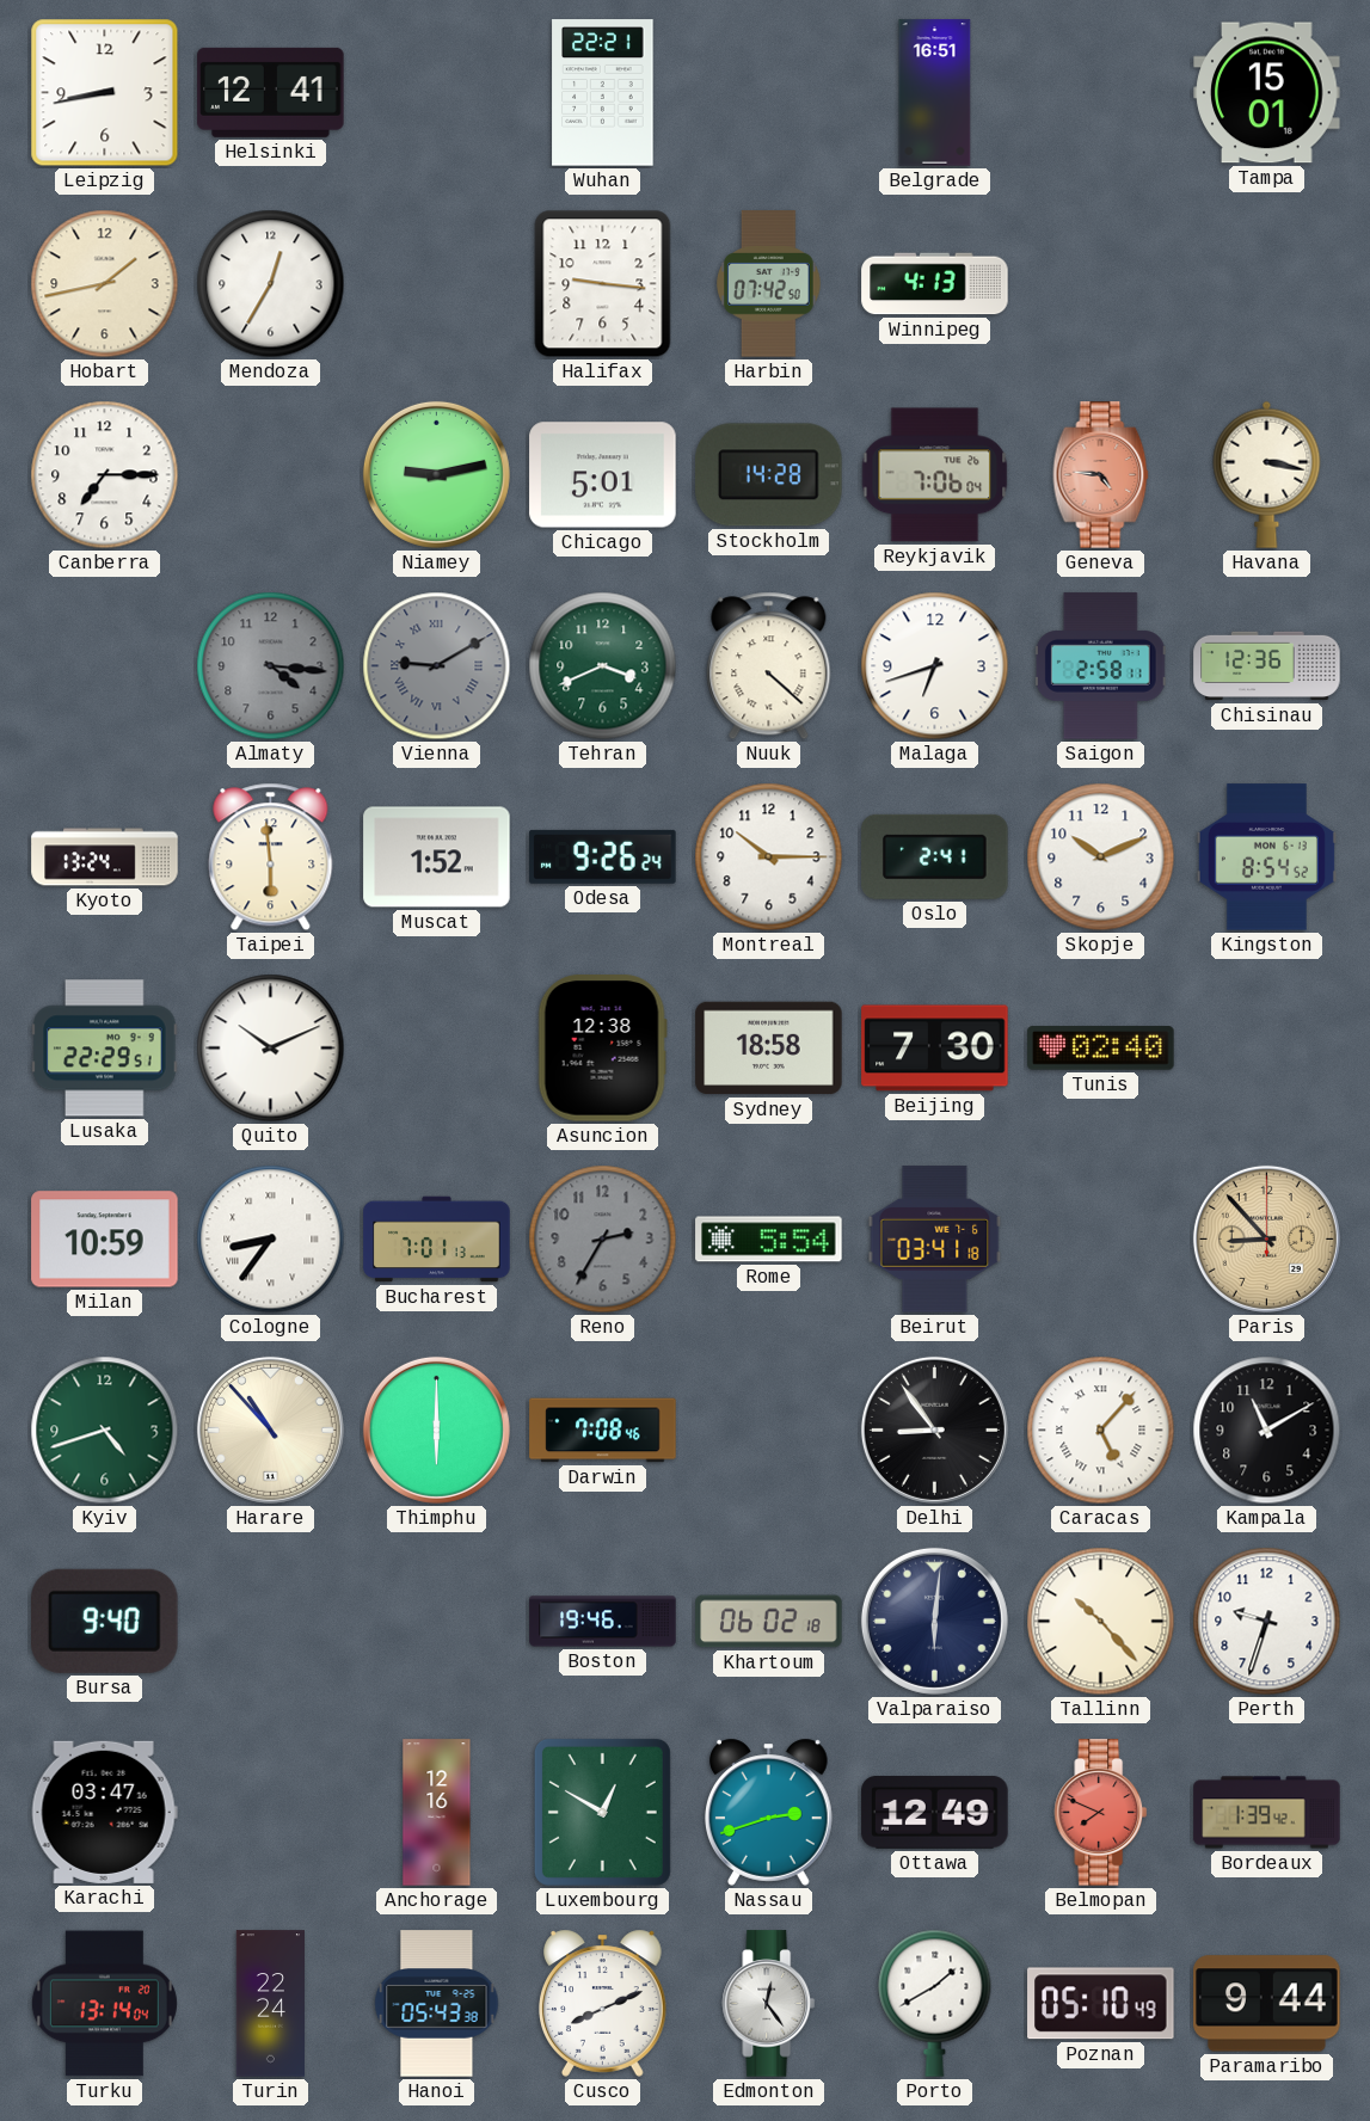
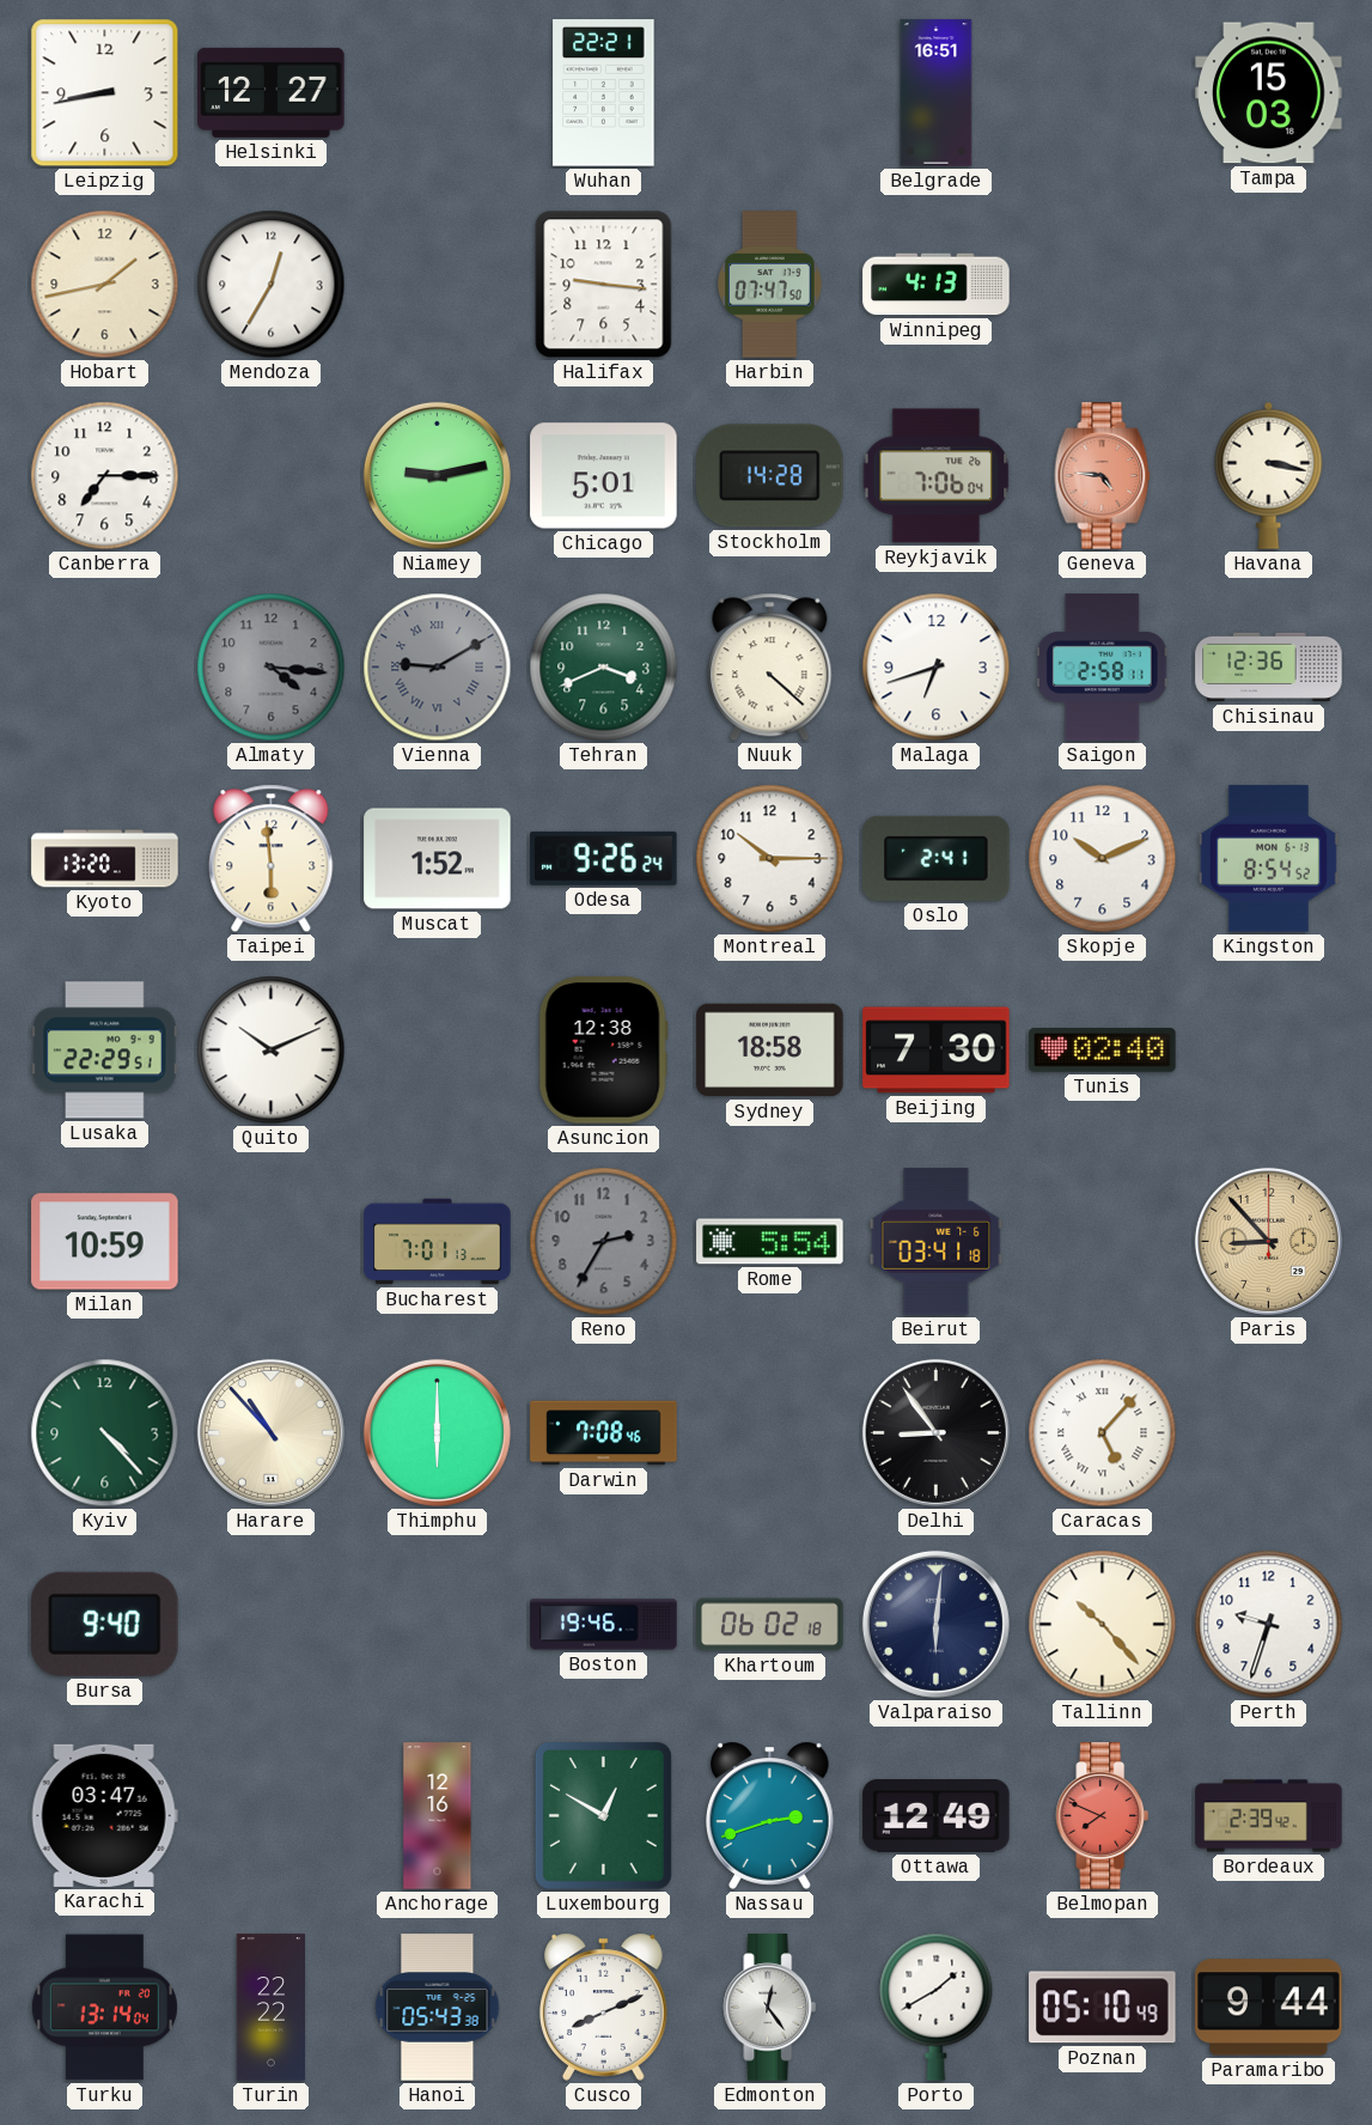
Helsinki: 12:41 -> 12:27 (272, 92)
Tampa: 15:01 -> 15:03 (1269, 93)
Harbin: 07:42 -> 07:47 (770, 285)
Kyoto: 13:24 -> 13:20 (105, 859)
Cologne: 8:36 -> none (271, 1240)
Kyiv: 4:42 -> 4:23 (105, 1433)
Kampala: 11:10 -> none (1267, 1431)
Bordeaux: 1:39 -> 2:39 (1269, 1816)
Turin: 22:24 -> 22:22 (270, 2008)
